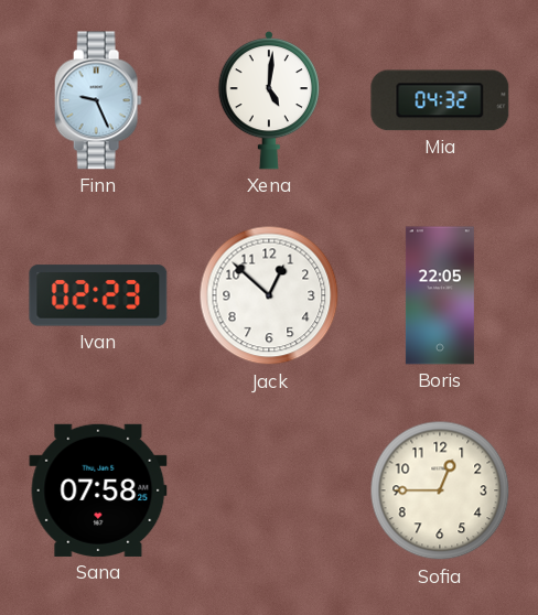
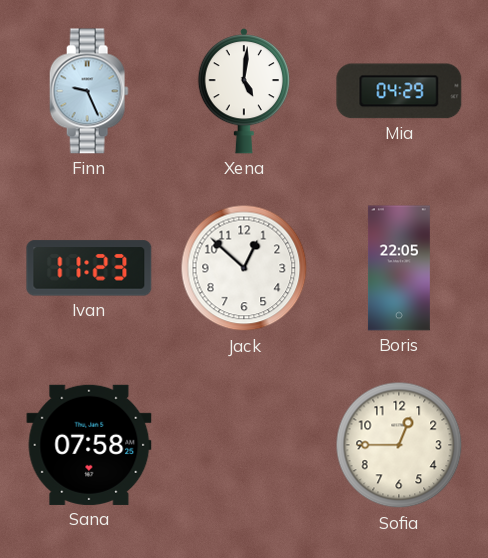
Mia: 04:32 -> 04:29 (399, 91)
Ivan: 02:23 -> 11:23 (89, 268)
